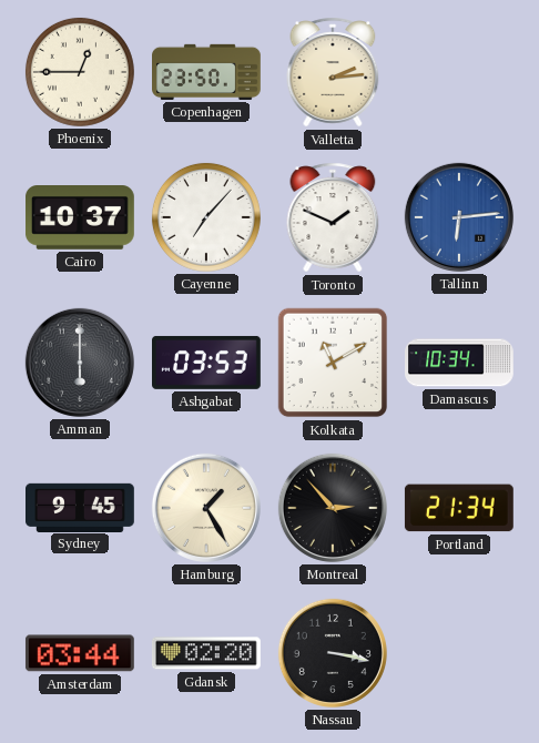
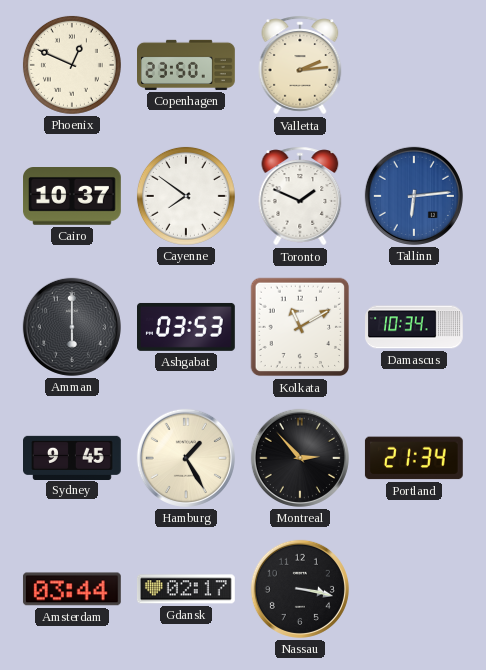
Phoenix: 12:45 -> 12:49 (72, 65)
Cayenne: 7:07 -> 7:51 (186, 196)
Gdansk: 02:20 -> 02:17 (186, 589)
